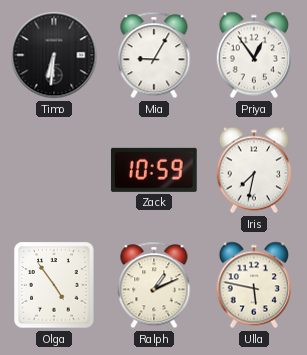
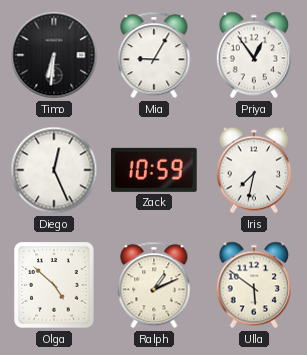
Diego: none -> 12:26 (54, 170)
Olga: 4:54 -> 4:52 (54, 285)
Ulla: 5:47 -> 5:51 (253, 285)
